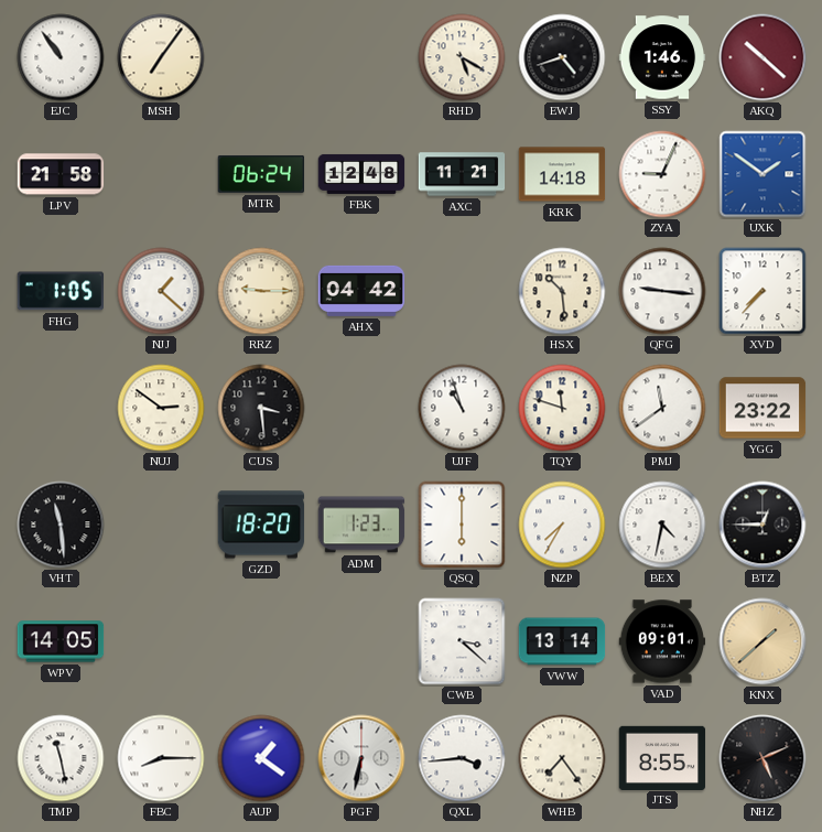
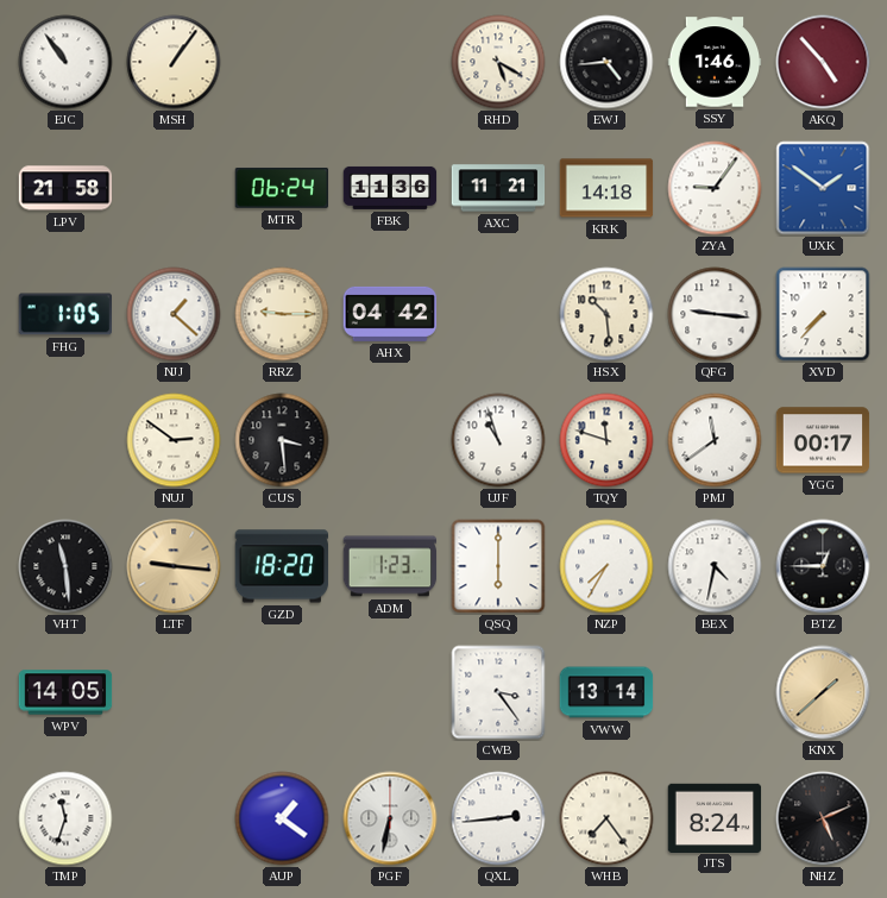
MSH: 7:06 -> 1:06 (174, 62)
EWJ: 4:42 -> 4:44 (606, 62)
AKQ: 10:22 -> 4:53 (823, 62)
FBK: 12:48 -> 11:36 (390, 188)
ZYA: 9:04 -> 9:06 (715, 188)
YGG: 23:22 -> 00:17 (823, 440)
LTF: none -> 9:16 (174, 566)
CWB: 3:22 -> 3:24 (498, 692)
VAD: 09:01 -> none (662, 641)
TMP: 11:28 -> 11:33 (65, 818)
FBC: 8:15 -> none (161, 758)
QXL: 3:44 -> 2:44 (498, 818)
JTS: 8:55 -> 8:24 (715, 817)
